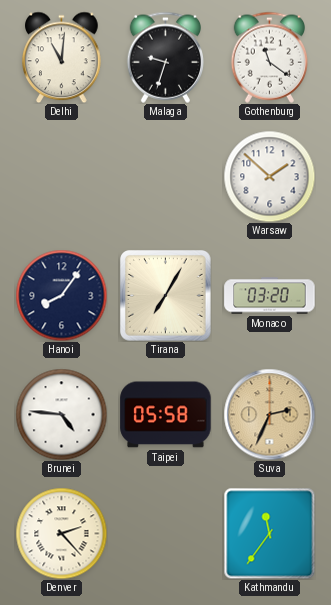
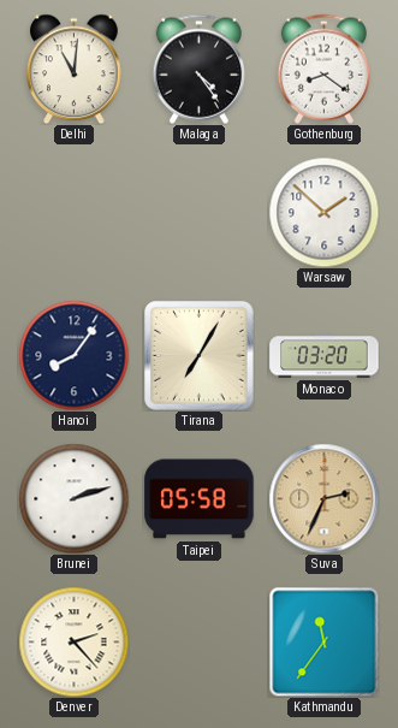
Malaga: 9:33 -> 4:24 (198, 69)
Gothenburg: 11:21 -> 8:21 (323, 69)
Brunei: 4:46 -> 2:12 (73, 498)
